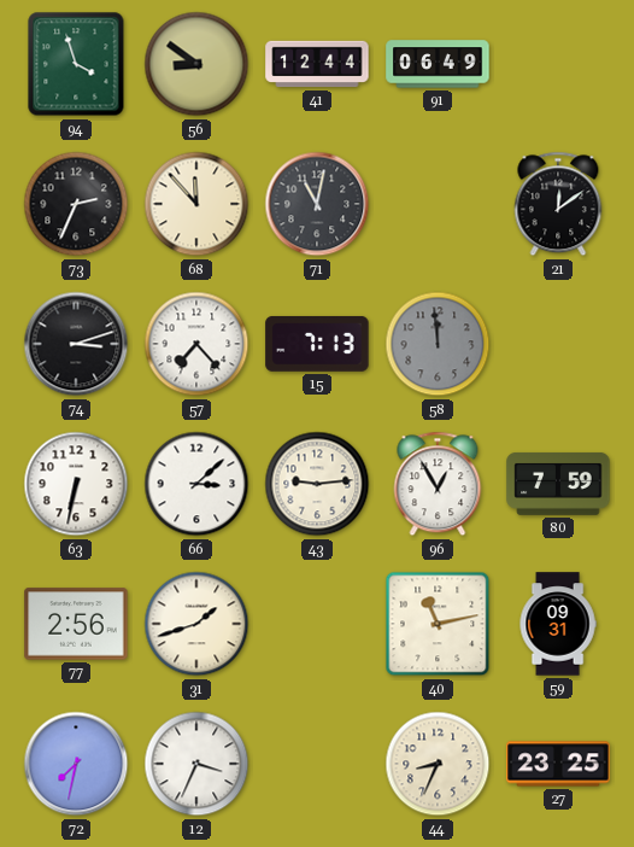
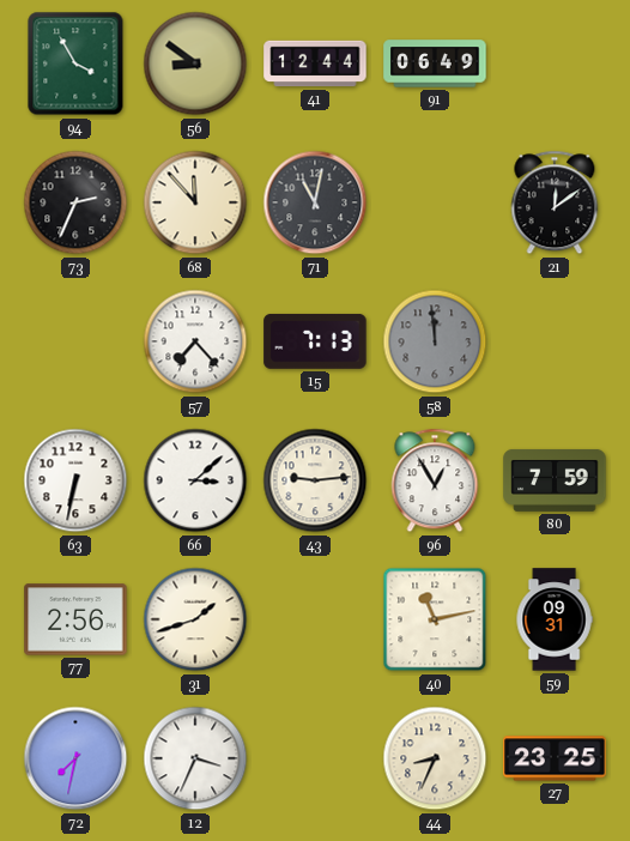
94: 3:57 -> 3:55 (75, 63)
74: 3:12 -> none (76, 344)
